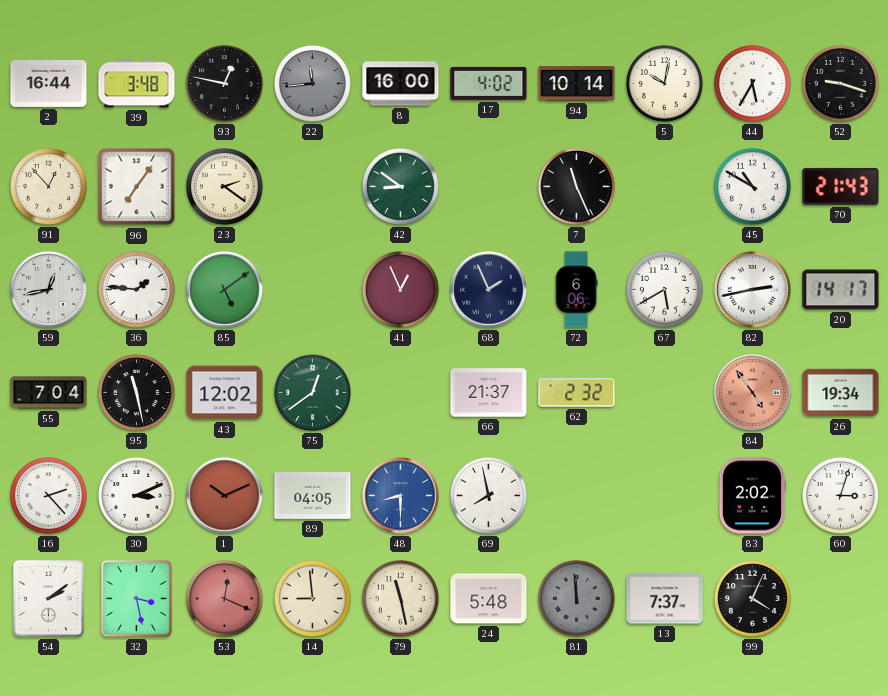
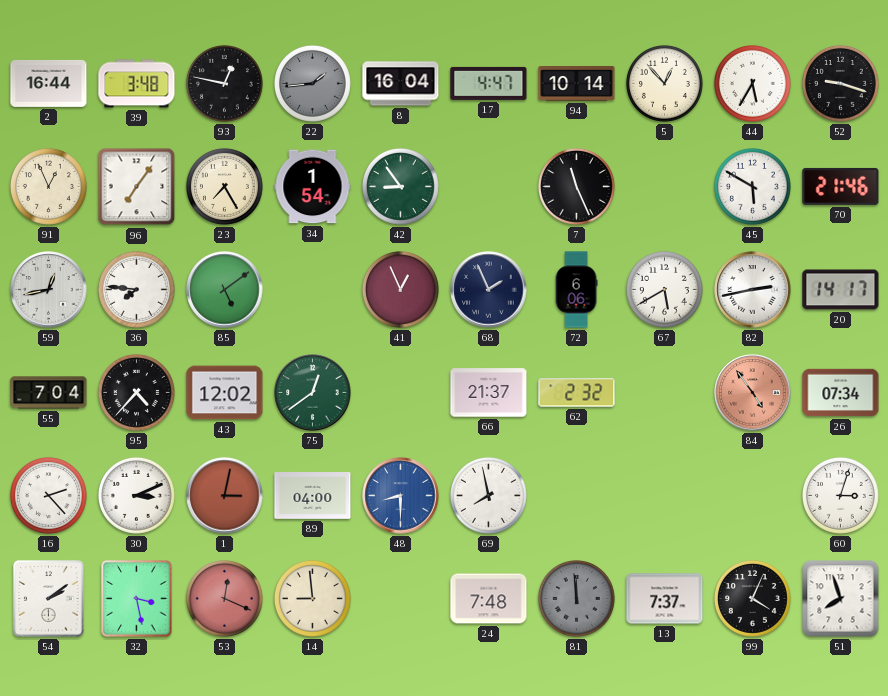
22: 11:44 -> 1:44 (312, 83)
8: 16:00 -> 16:04 (401, 84)
17: 4:02 -> 4:47 (489, 83)
5: 10:02 -> 12:53 (664, 83)
91: 12:53 -> 12:56 (48, 186)
23: 2:21 -> 7:25 (224, 186)
34: none -> 1:54 (313, 187)
42: 8:51 -> 8:54 (400, 186)
45: 10:50 -> 5:50 (752, 186)
70: 21:43 -> 21:46 (841, 186)
36: 1:46 -> 7:46 (136, 289)
95: 11:28 -> 4:37 (136, 392)
26: 19:34 -> 07:34 (841, 393)
1: 10:11 -> 3:02 (225, 496)
89: 04:05 -> 04:00 (313, 496)
83: 2:02 -> none (751, 496)
79: 11:28 -> none (400, 598)
24: 5:48 -> 7:48 (489, 599)
51: none -> 7:57 (841, 599)
